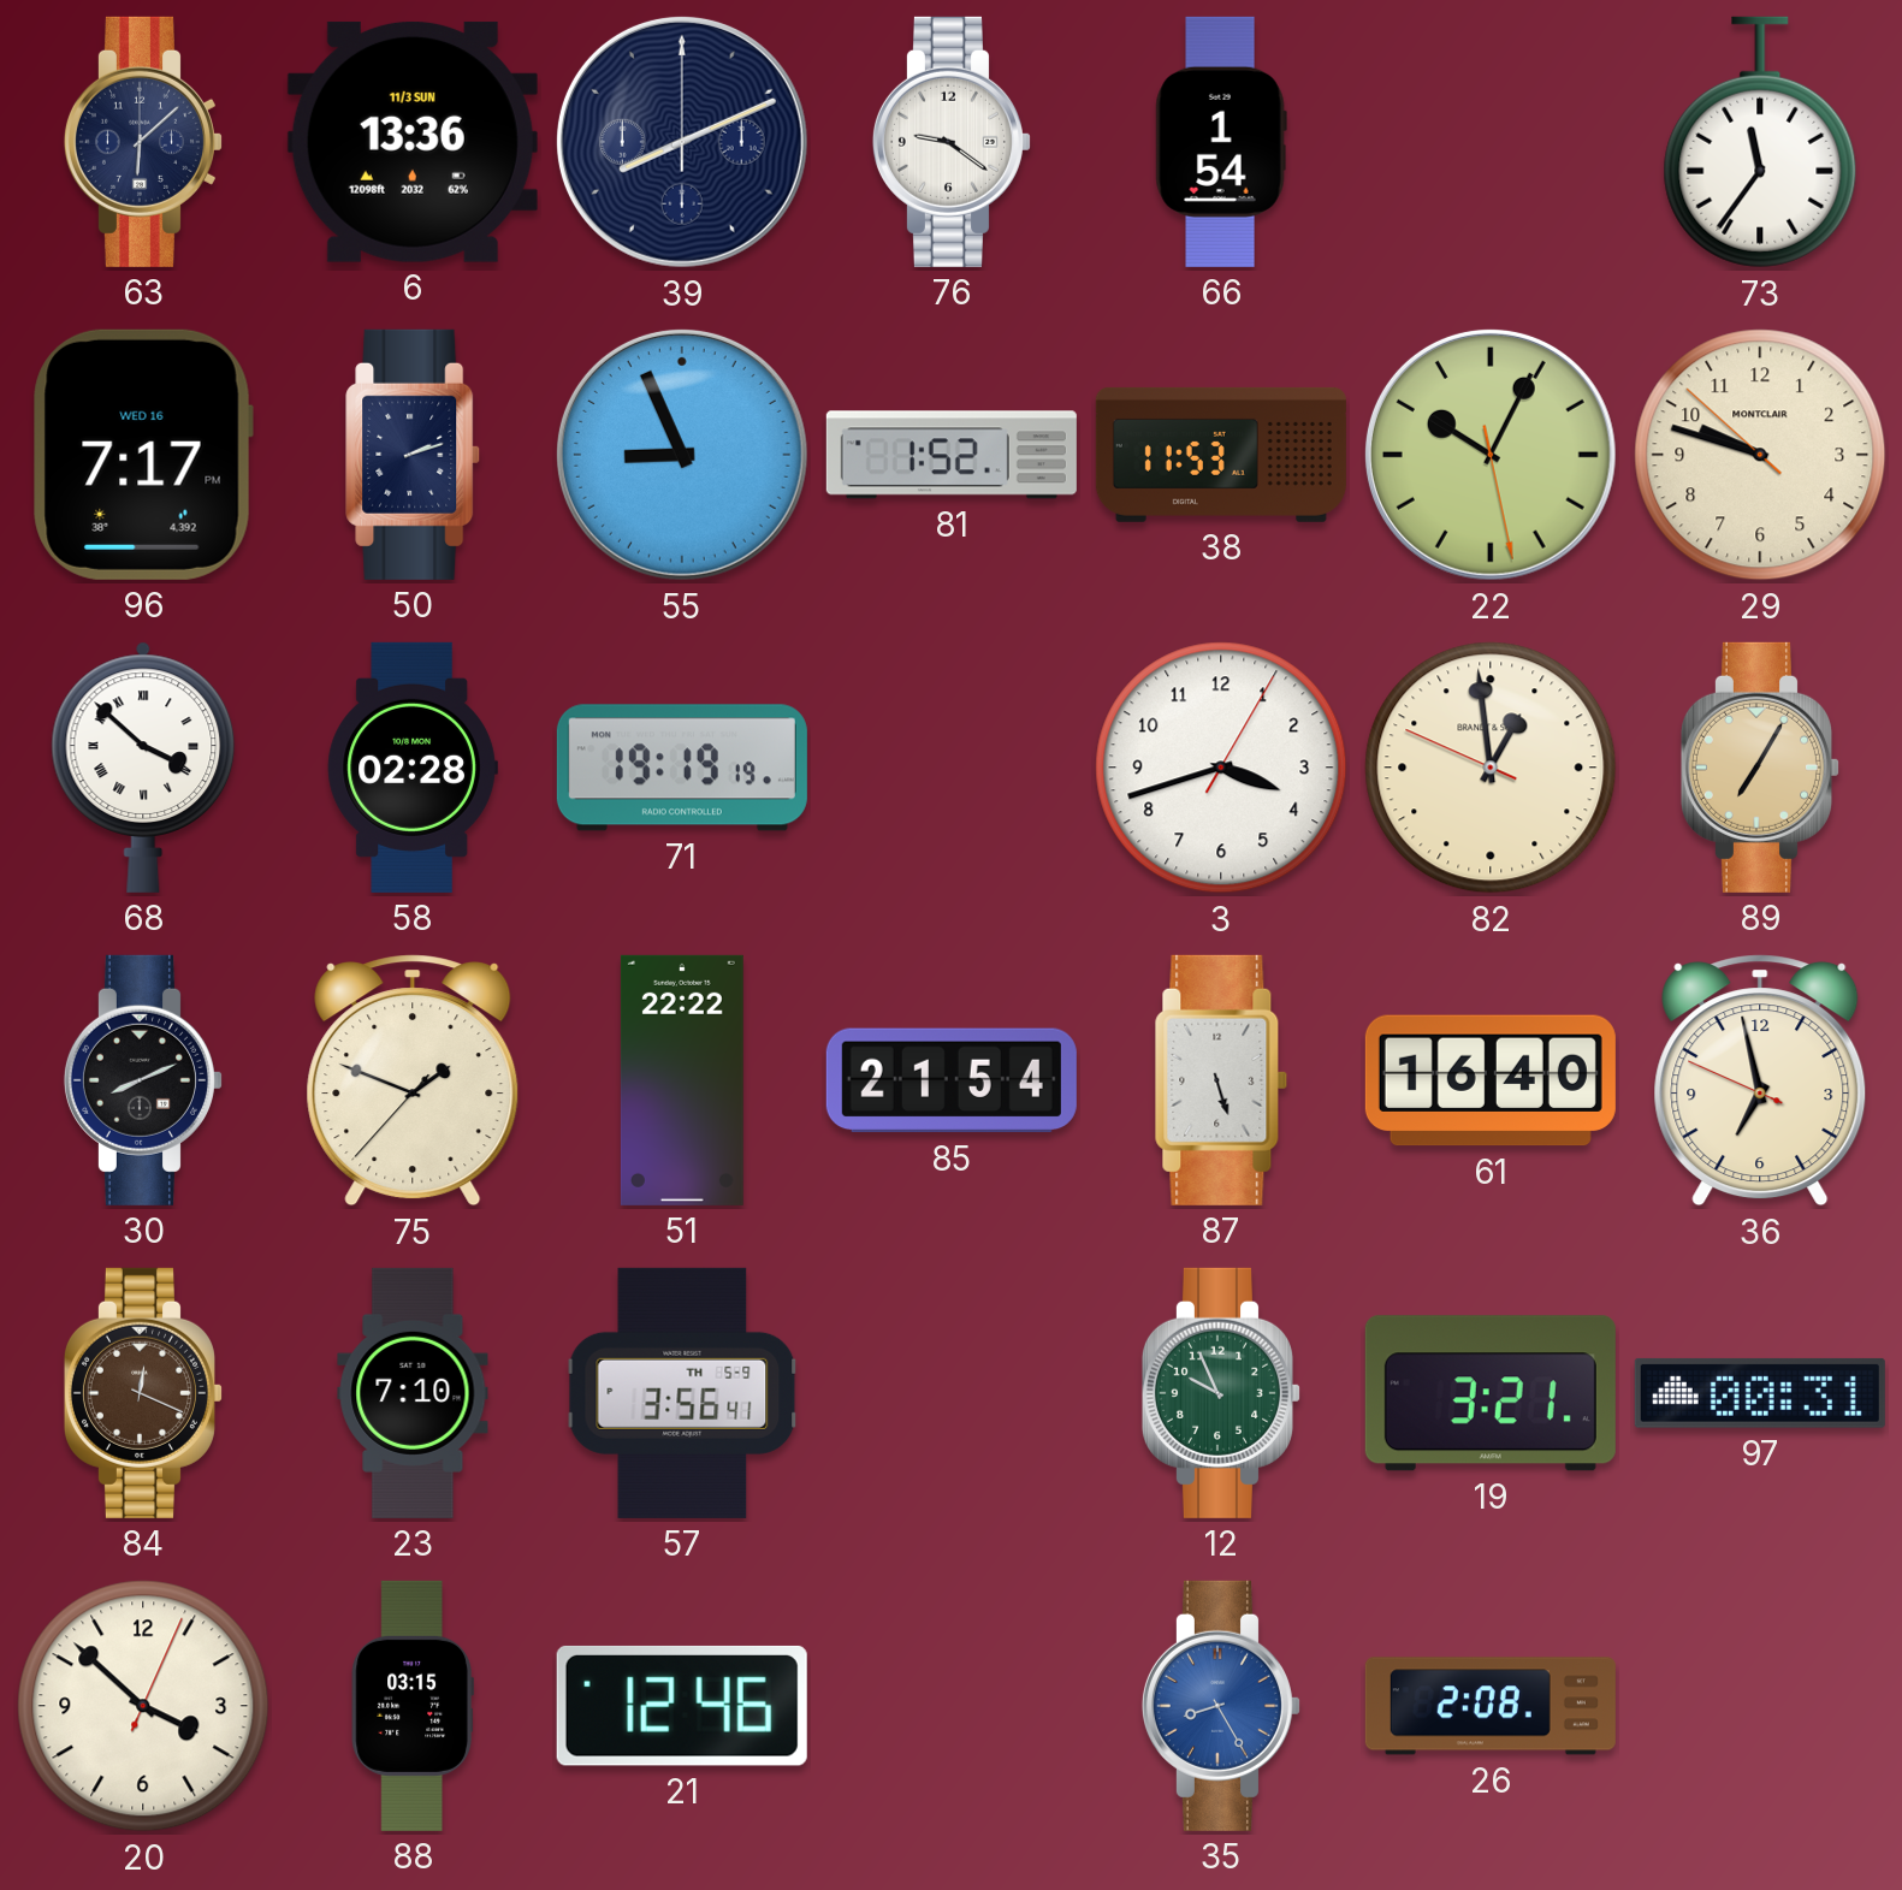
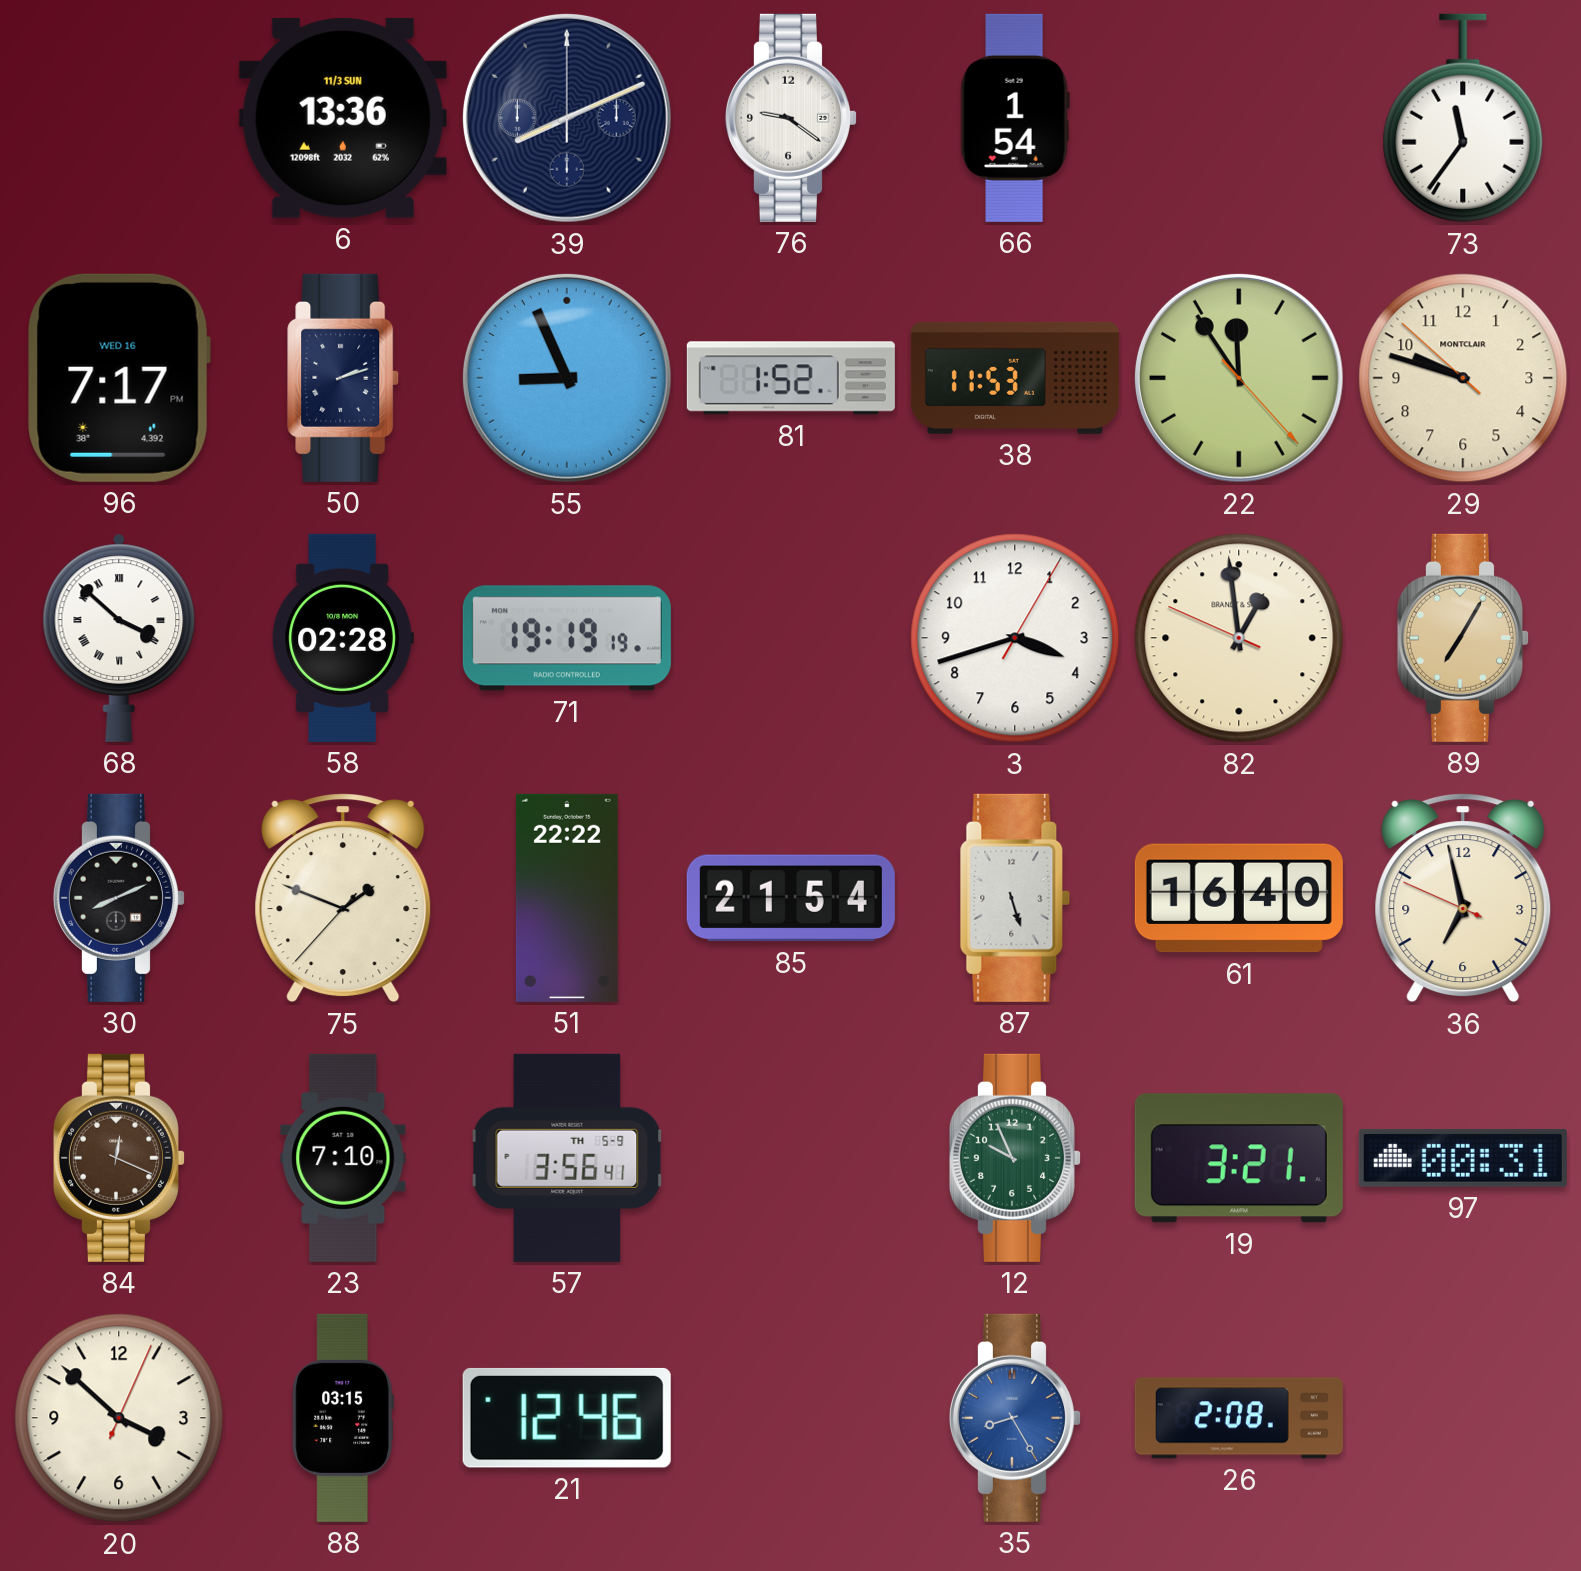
63: 6:08 -> none (143, 142)
22: 10:04 -> 11:54 (1239, 378)
